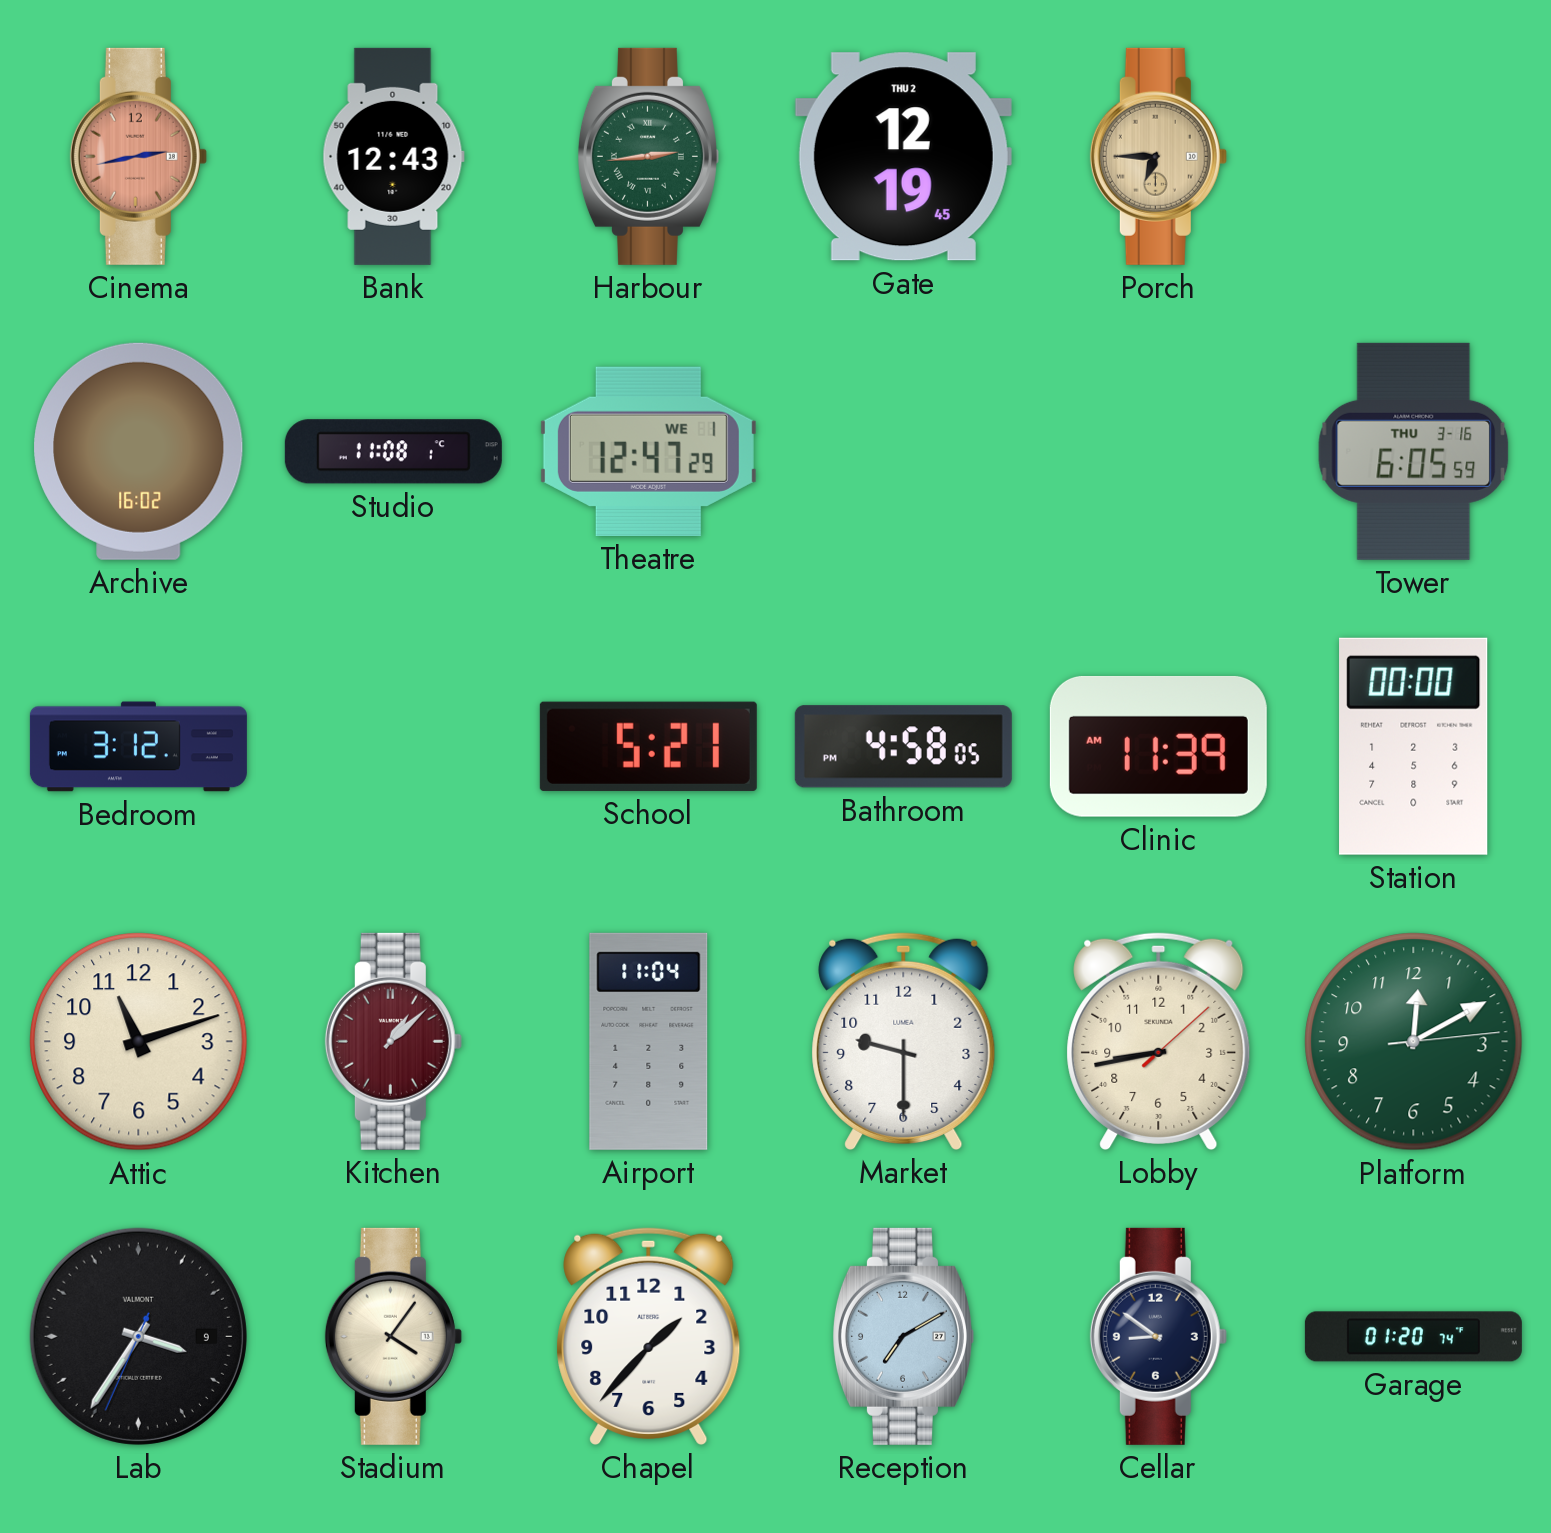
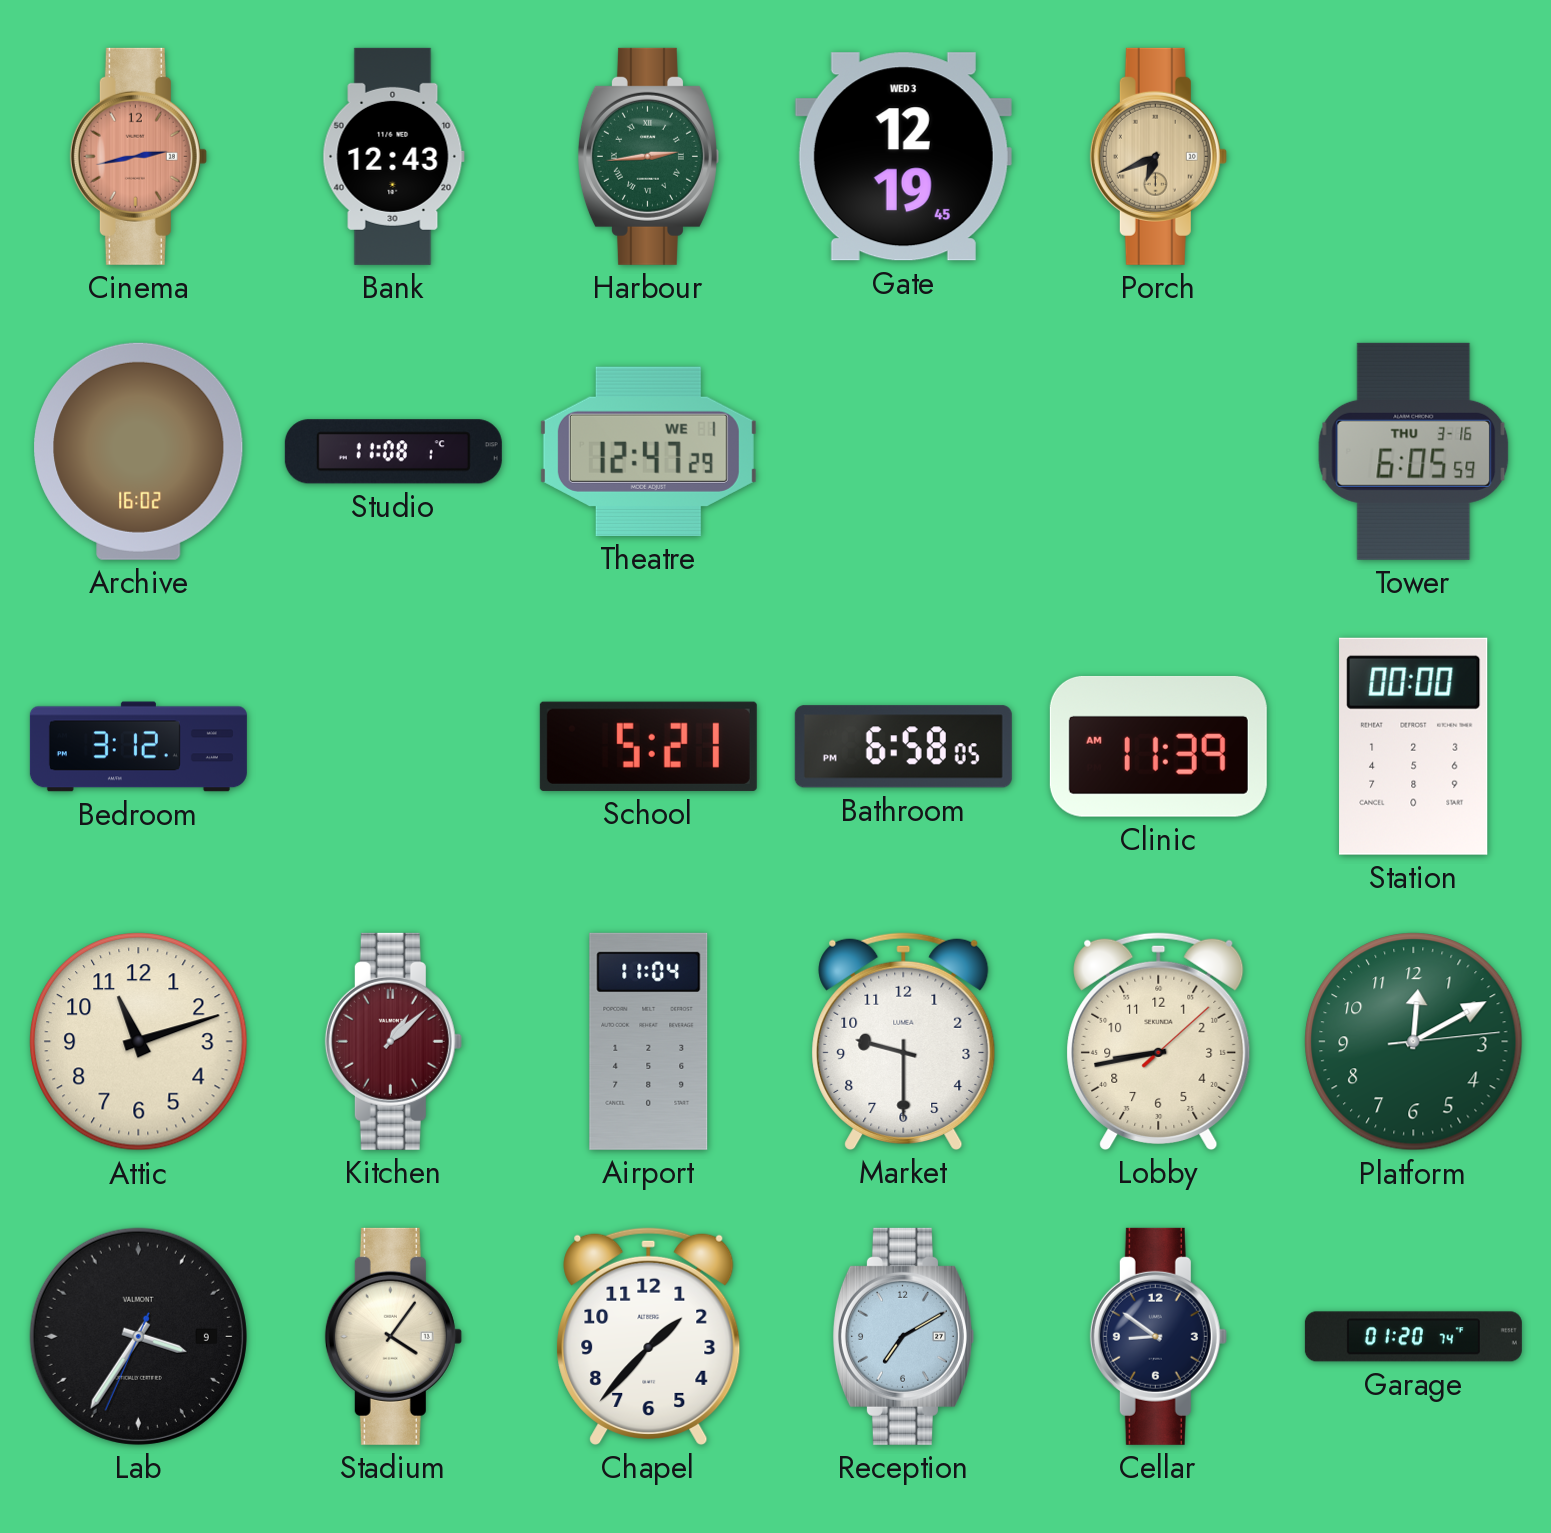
Gate date: THU 2 -> WED 3 (903, 157)
Porch: 6:45 -> 6:41 (1158, 156)
Bathroom: 4:58 -> 6:58 (903, 747)
